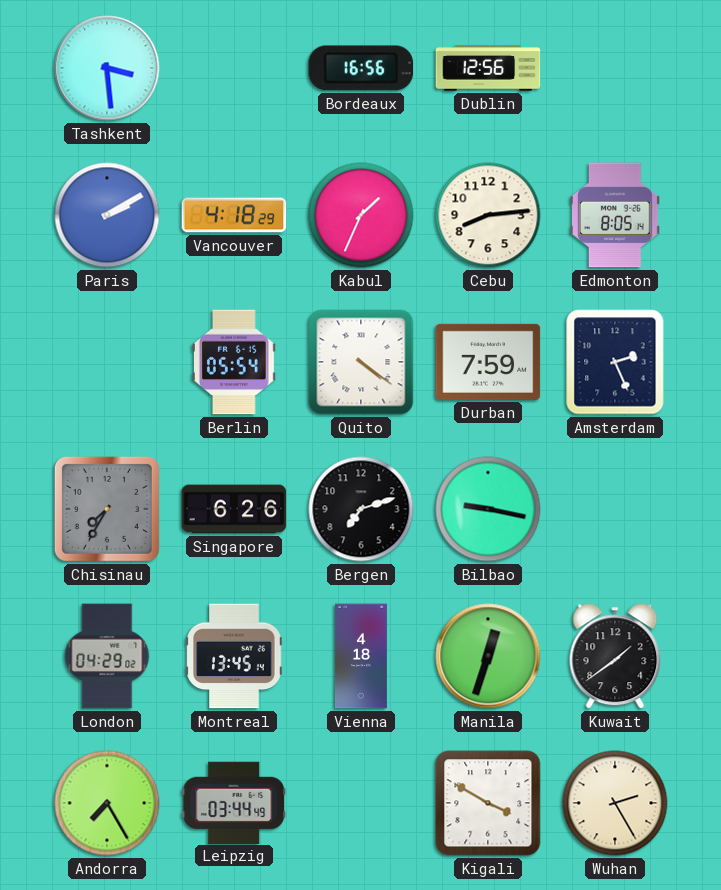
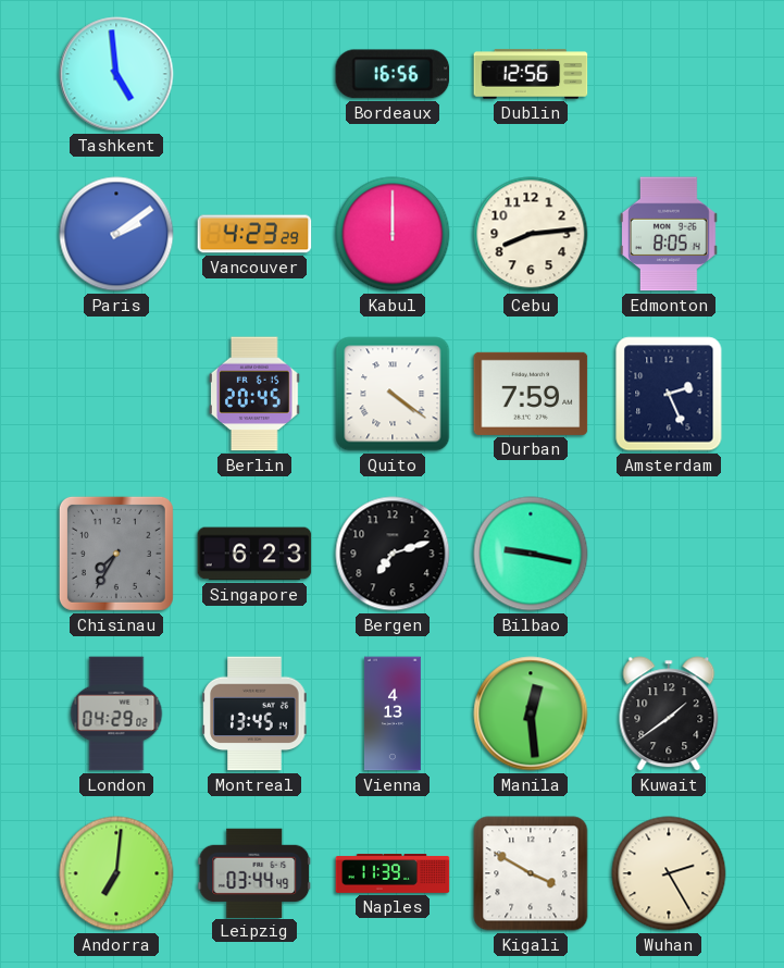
Tashkent: 3:29 -> 4:59 (116, 74)
Paris: 2:10 -> 2:09 (116, 234)
Vancouver: 4:18 -> 4:23 (254, 234)
Kabul: 1:34 -> 12:00 (393, 234)
Berlin: 05:54 -> 20:45 (256, 394)
Singapore: 6:26 -> 6:23 (254, 554)
Vienna: 4:18 -> 4:13 (393, 713)
Manila: 12:33 -> 12:29 (531, 713)
Andorra: 7:25 -> 7:01 (116, 873)
Naples: none -> 11:39 (393, 874)
